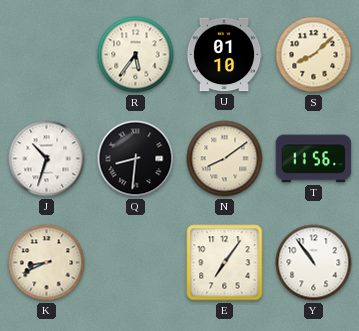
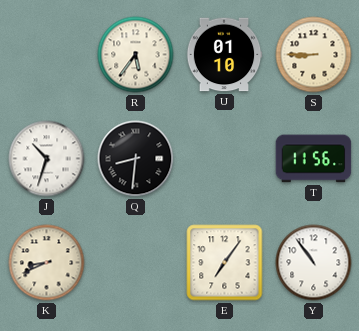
S: 8:08 -> 8:45 (314, 55)
N: 8:09 -> none (225, 159)
